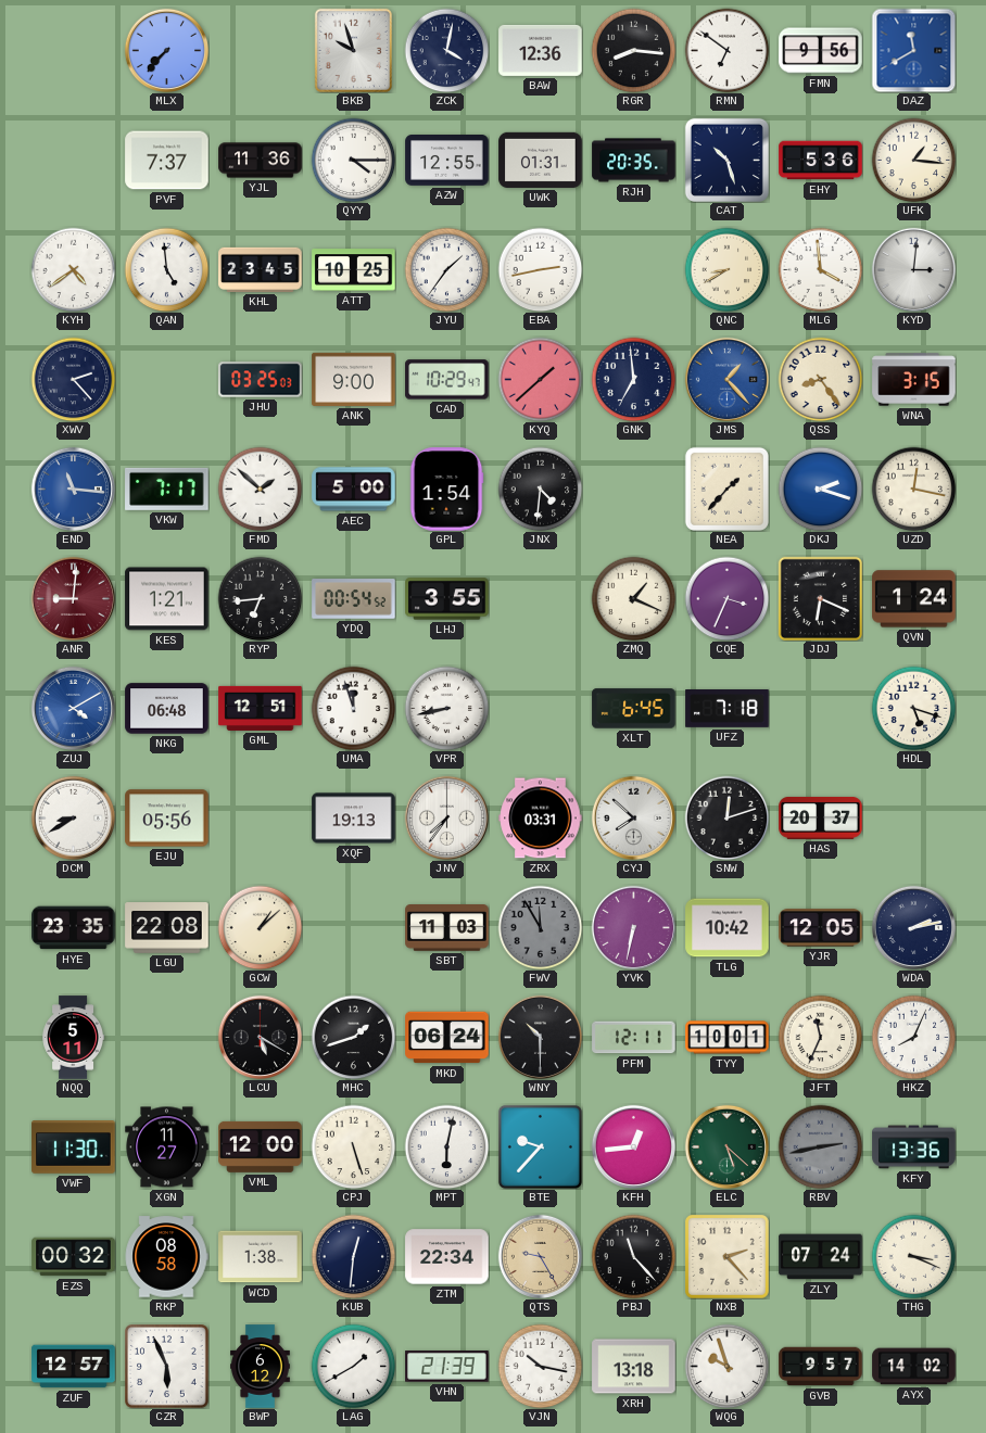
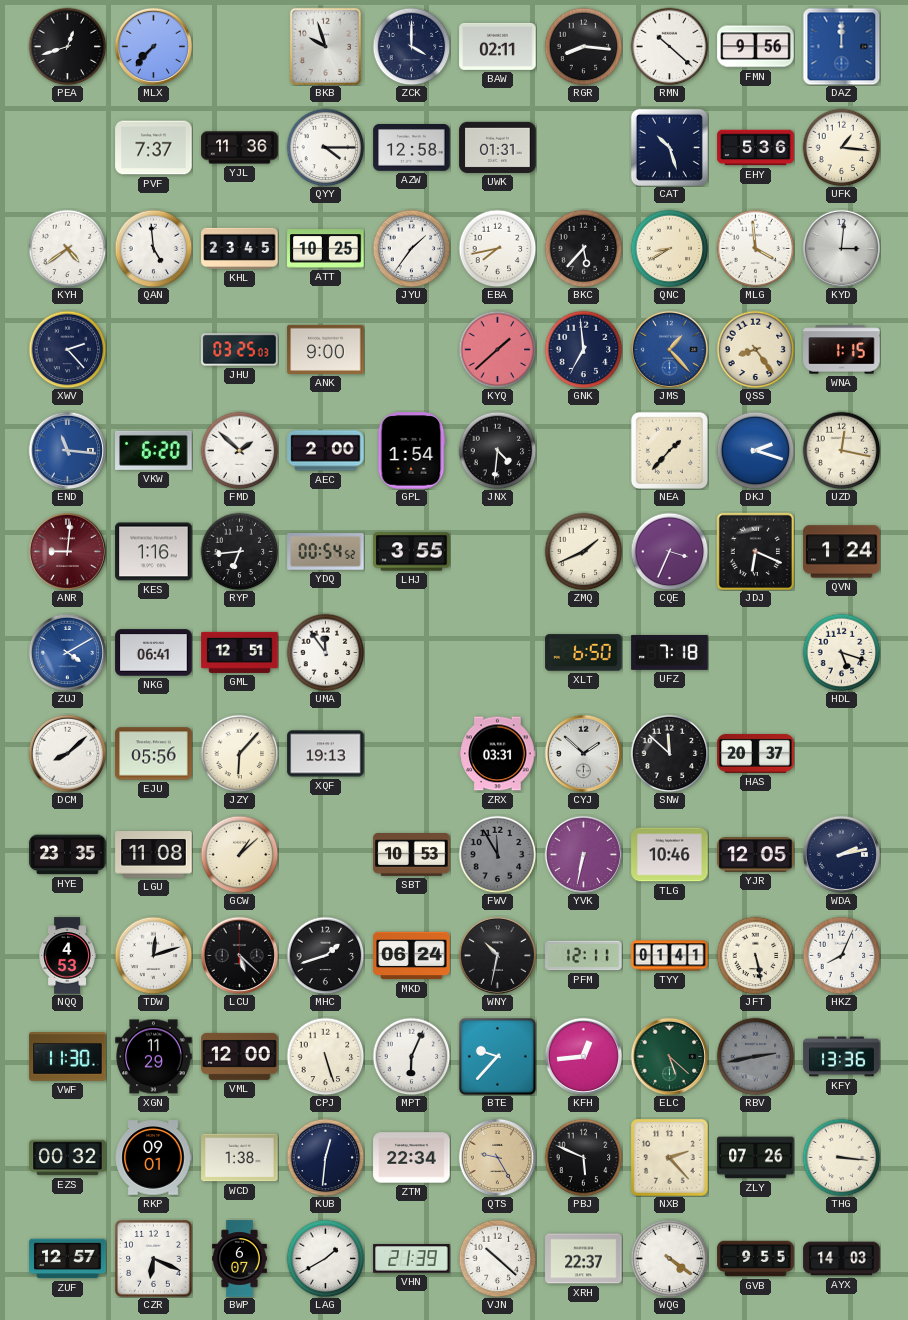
PEA: none -> 12:42 (67, 46)
ZCK: 4:02 -> 4:00 (411, 46)
BAW: 12:36 -> 02:11 (498, 46)
RMN: 6:51 -> 10:22 (669, 46)
DAZ: 11:40 -> 12:00 (841, 46)
AZW: 12:55 -> 12:58 (412, 148)
RJH: 20:35 -> none (634, 161)
EBA: 2:43 -> 7:43 (497, 248)
BKC: none -> 5:37 (583, 248)
CAD: 10:29 -> none (447, 380)
WNA: 3:15 -> 1:15 (842, 350)
VKW: 7:17 -> 6:20 (154, 450)
AEC: 5:00 -> 2:00 (326, 451)
KES: 1:21 -> 1:16 (154, 552)
ZMQ: 1:19 -> 1:41 (583, 551)
NKG: 06:48 -> 06:41 (154, 653)
UMA: 11:57 -> 11:54 (325, 652)
VPR: 8:43 -> none (446, 708)
XLT: 6:45 -> 6:50 (584, 653)
DCM: 8:40 -> 8:08 (67, 753)
JZY: none -> 6:07 (239, 753)
JNV: 7:36 -> none (446, 817)
CYJ: 7:52 -> 1:52 (583, 753)
SNW: 12:12 -> 11:52 (669, 753)
LGU: 22:08 -> 11:08 (154, 855)
SBT: 11:03 -> 10:53 (412, 855)
TLG: 10:42 -> 10:46 (670, 855)
NQQ: 5:11 -> 4:53 (67, 956)
TDW: none -> 12:12 (153, 955)
LCU: 5:20 -> 5:22 (239, 955)
WNY: 10:30 -> 10:32 (497, 955)
TYY: 10:01 -> 01:41 (670, 956)
JFT: 11:34 -> 5:28 (755, 955)
XGN: 11:27 -> 11:29 (154, 1057)
MPT: 6:02 -> 6:04 (411, 1056)
RKP: 08:58 -> 09:01 (153, 1158)
PBJ: 11:23 -> 5:49 (583, 1157)
ZLY: 07:24 -> 07:26 (756, 1158)
THG: 3:19 -> 3:16 (841, 1157)
CZR: 5:56 -> 6:19 (154, 1259)
BWP: 6:12 -> 6:07 (240, 1259)
VJN: 10:17 -> 10:22 (497, 1258)
XRH: 13:18 -> 22:37 (584, 1259)
WQG: 9:57 -> 4:21 (669, 1258)
GVB: 9:57 -> 9:55 (756, 1259)
AYX: 14:02 -> 14:03 (842, 1259)
